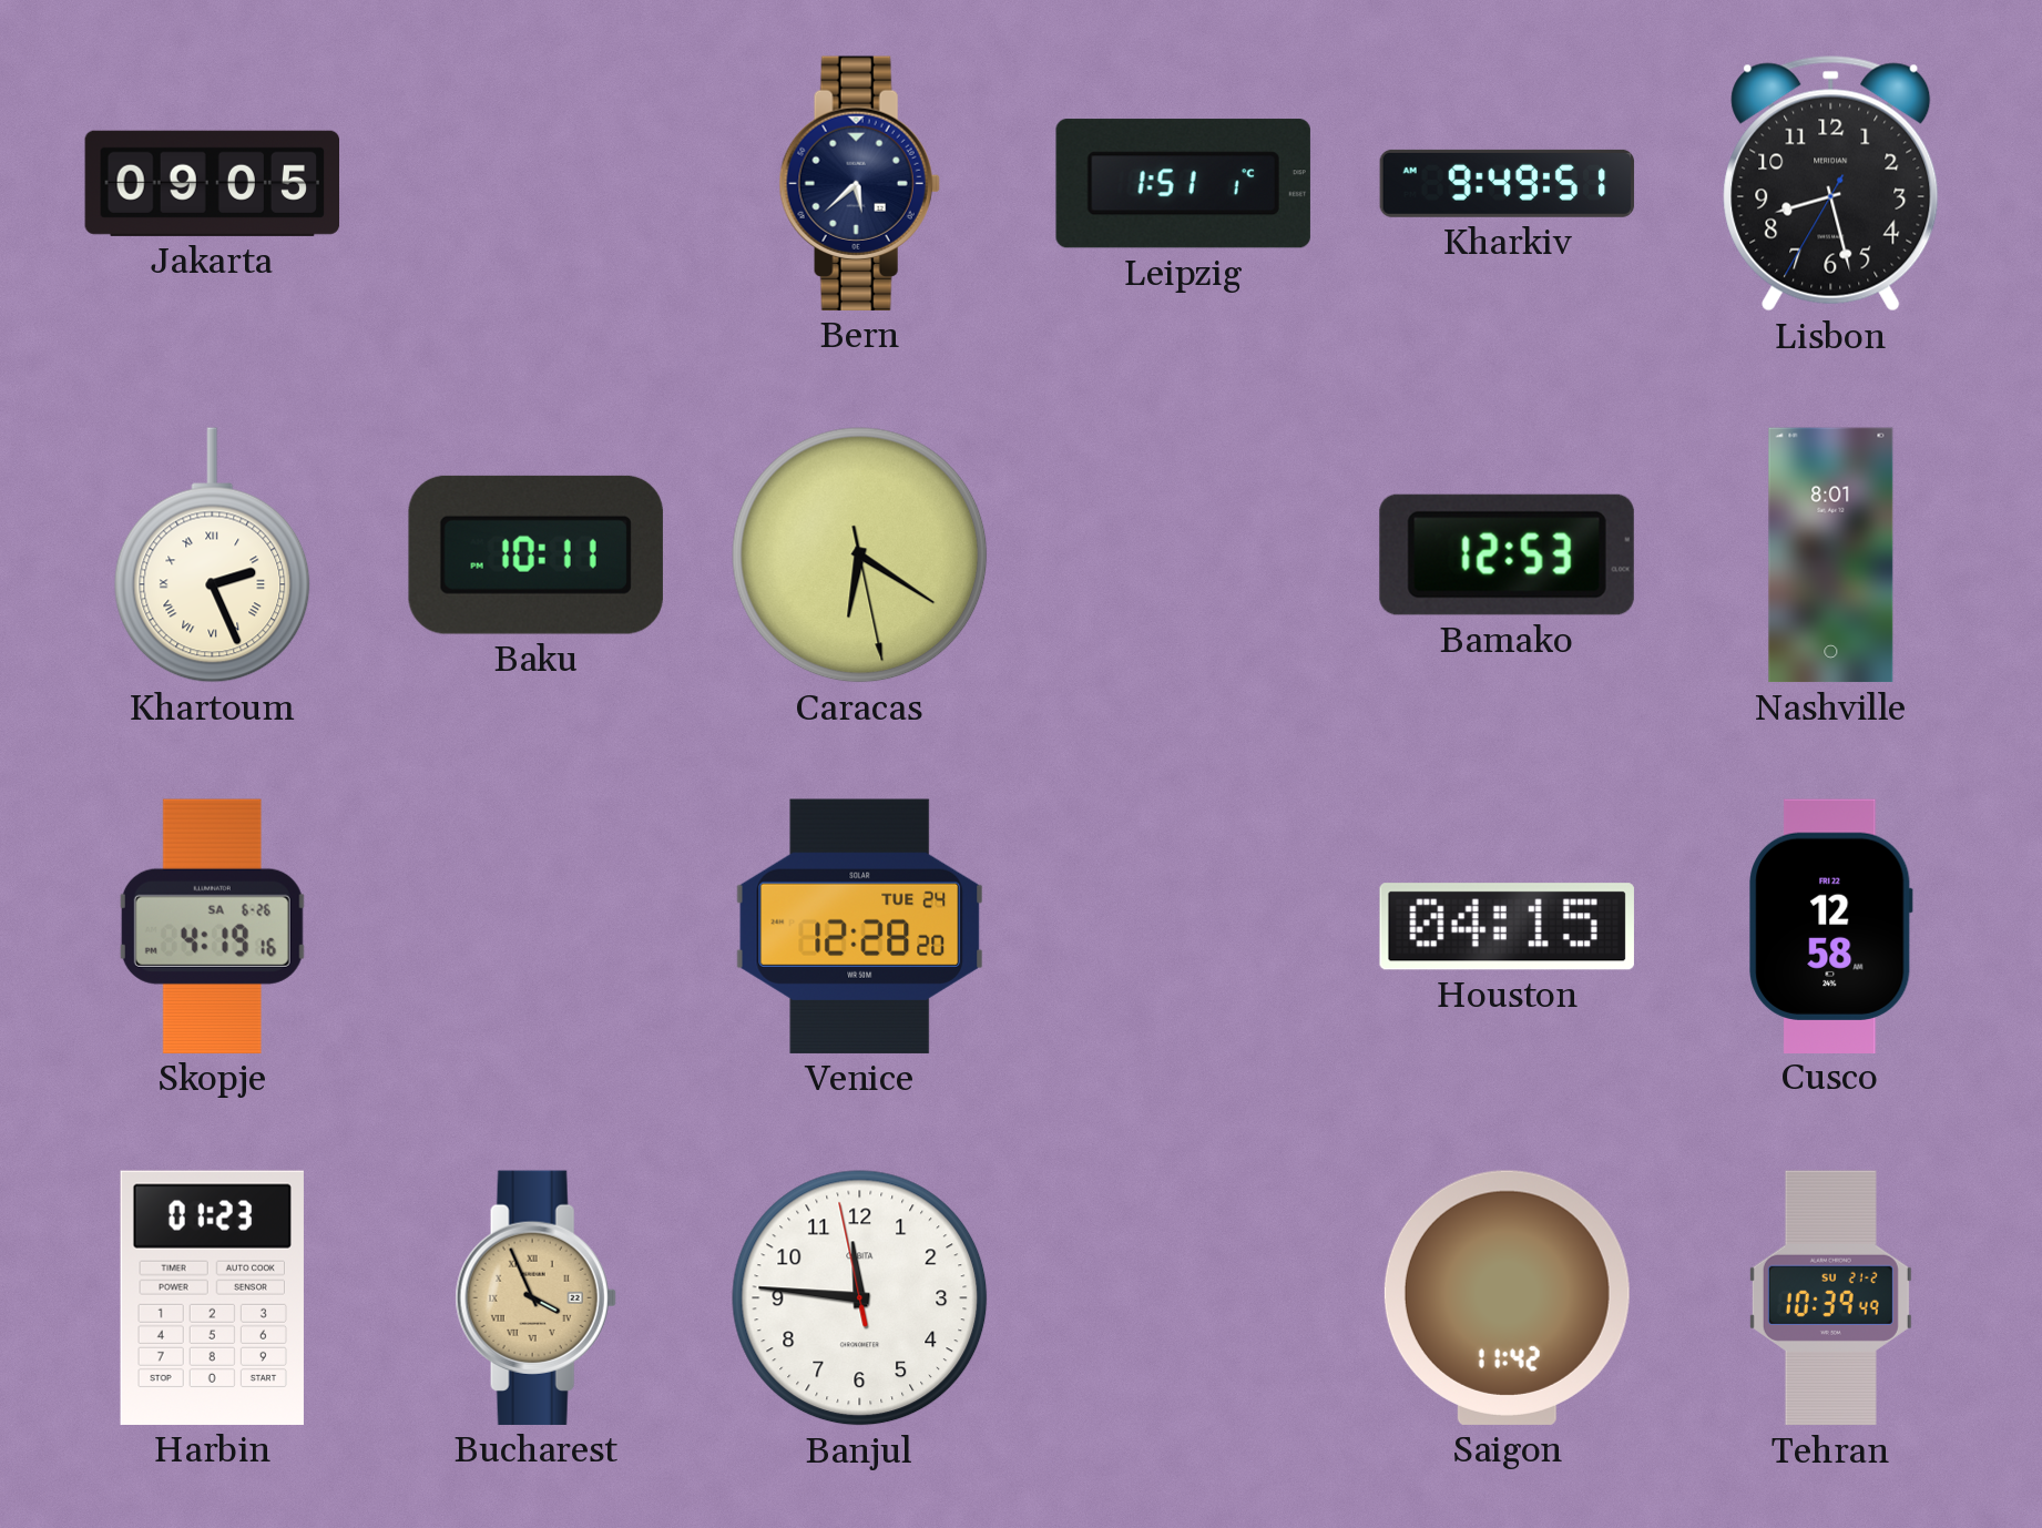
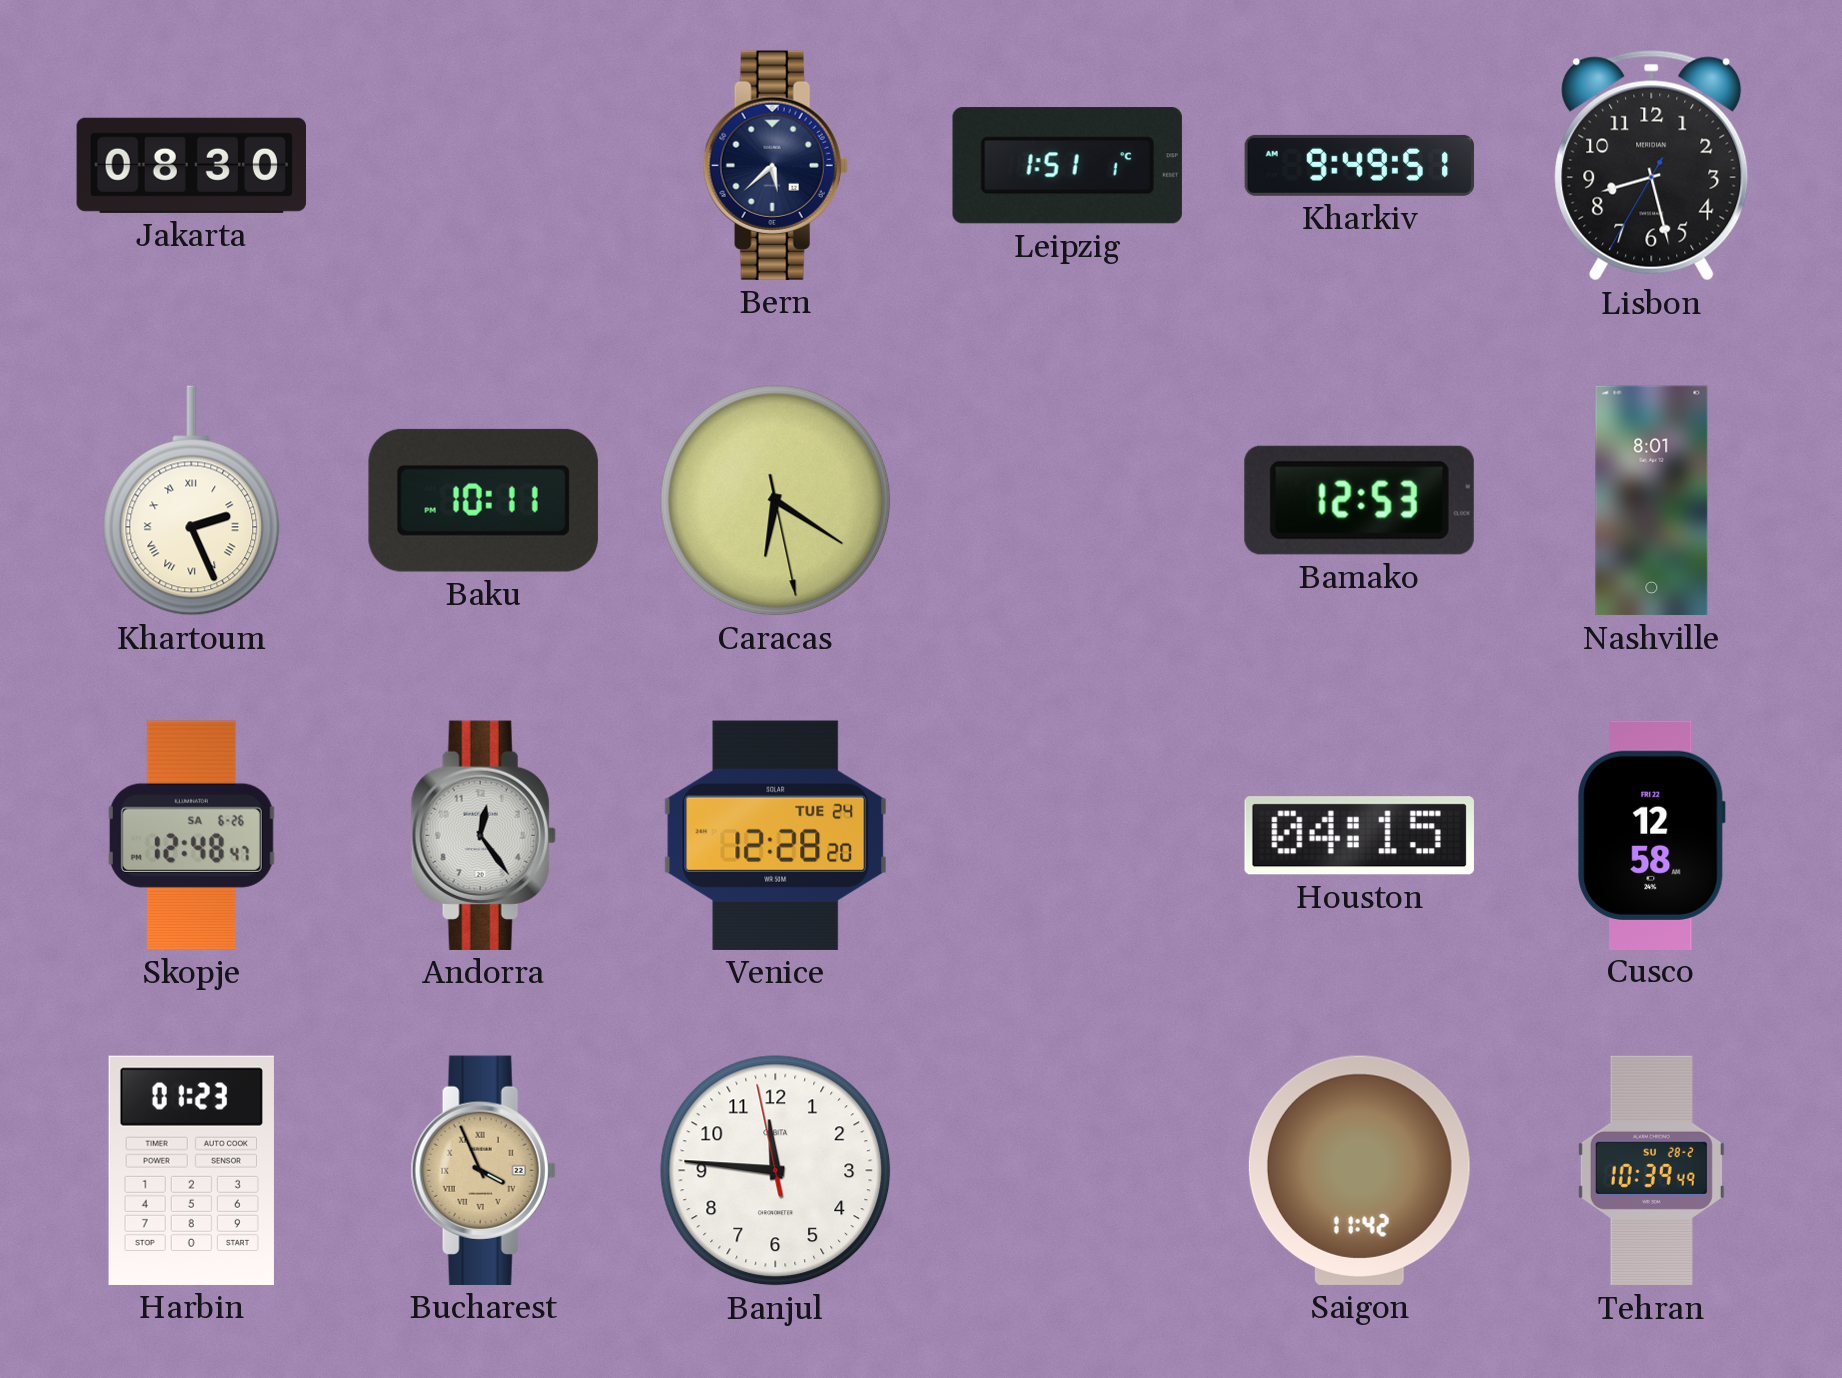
Jakarta: 09:05 -> 08:30 (191, 165)
Skopje: 4:19 -> 12:48 (191, 835)
Andorra: none -> 12:24 (483, 835)
Tehran date: SU 21-2 -> SU 28-2 (1651, 1171)
